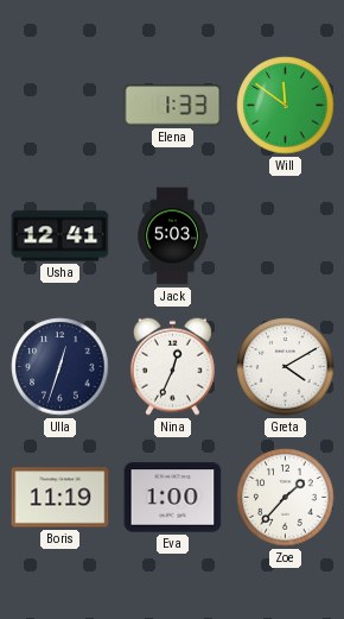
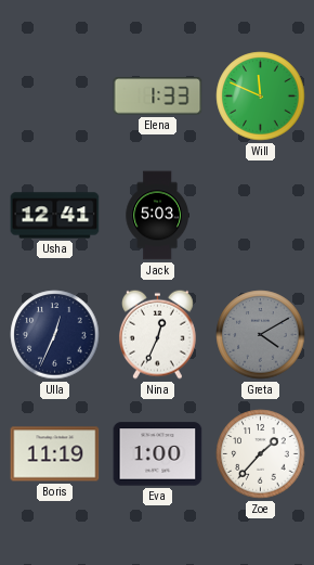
Will: 11:51 -> 11:49 (261, 97)
Ulla: 12:33 -> 12:34 (55, 335)
Greta dial: white -> grey (261, 335)
